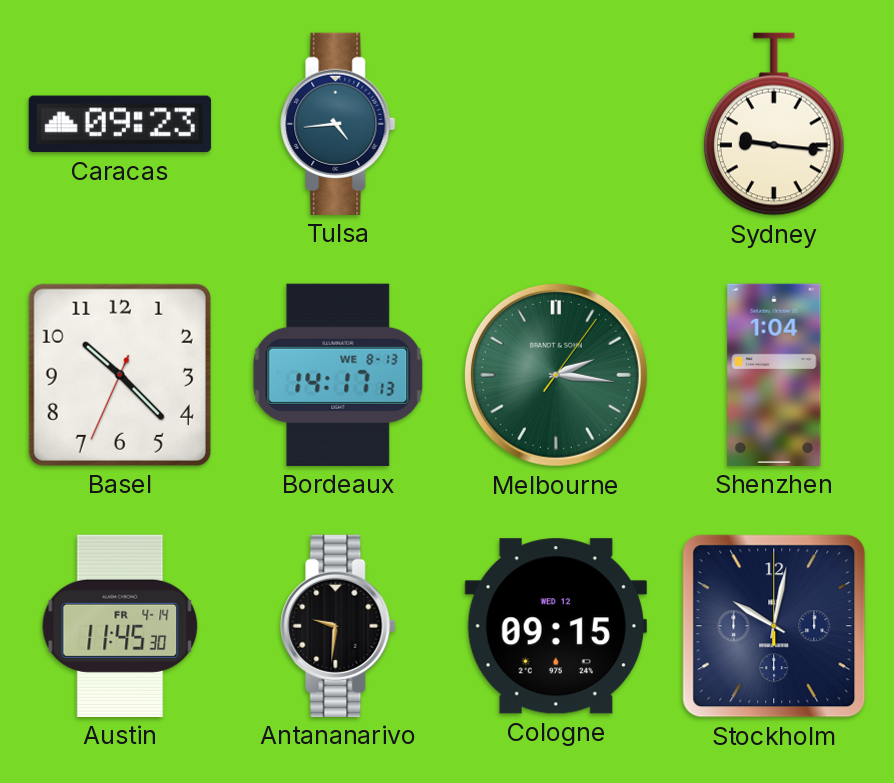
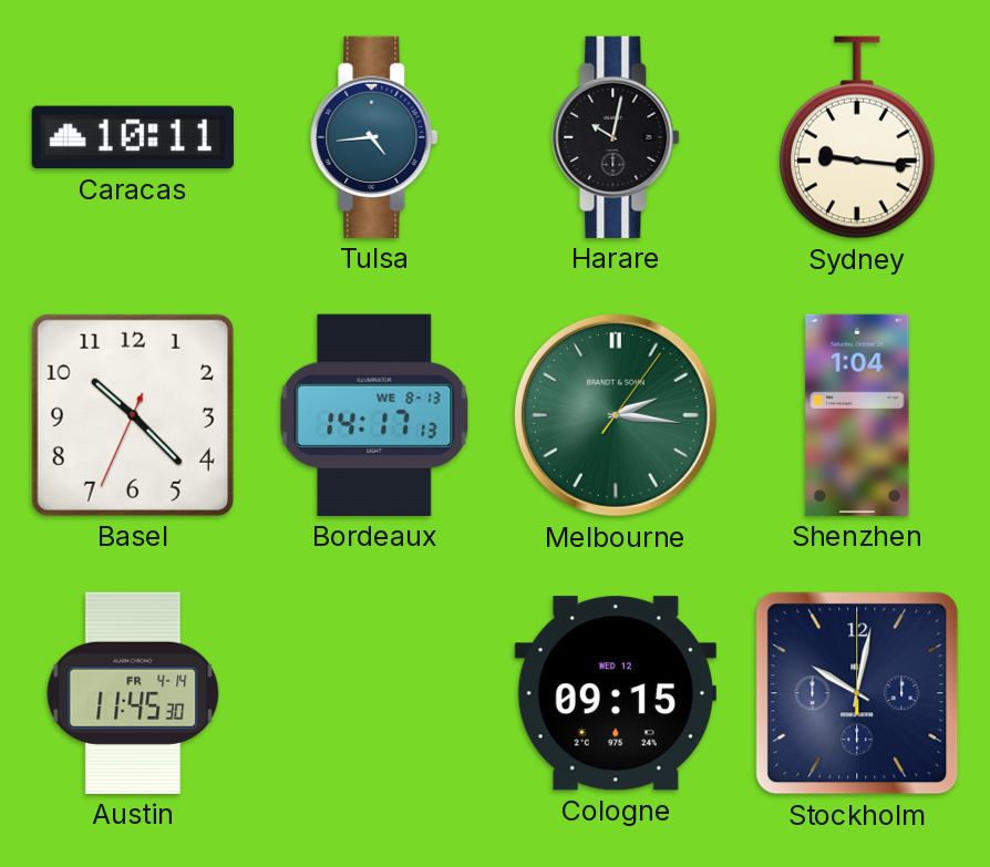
Caracas: 09:23 -> 10:11 (133, 137)
Harare: none -> 10:02 (616, 137)
Antananarivo: 9:31 -> none (338, 626)
